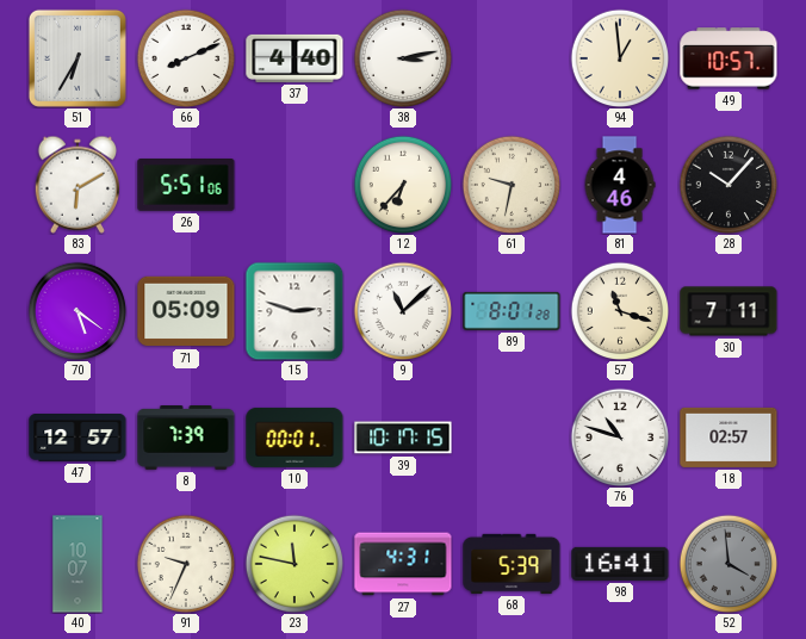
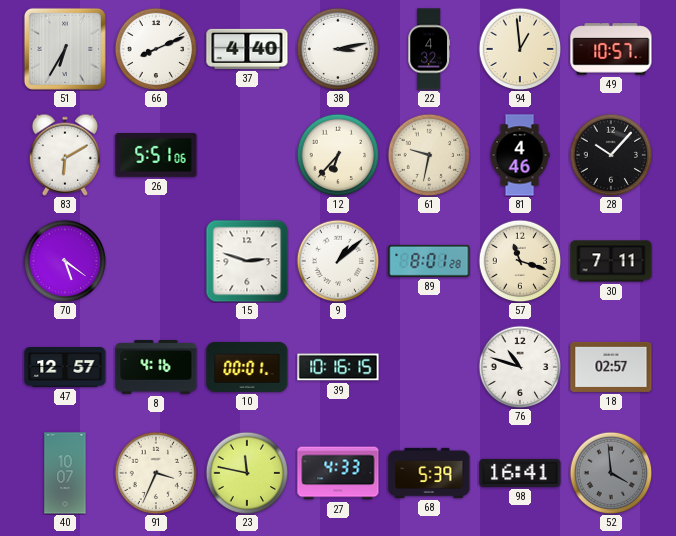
22: none -> 4:32 (429, 49)
71: 05:09 -> none (186, 311)
9: 11:08 -> 1:08 (338, 261)
8: 7:39 -> 4:16 (156, 367)
39: 10:17 -> 10:16 (338, 367)
91: 9:34 -> 3:34 (156, 473)
27: 4:31 -> 4:33 (338, 473)
